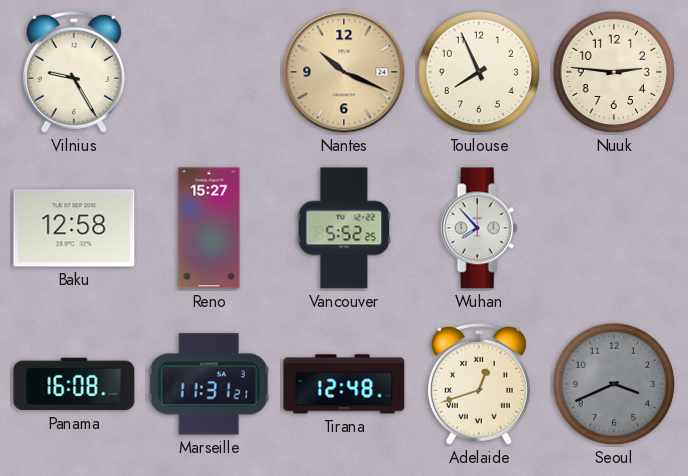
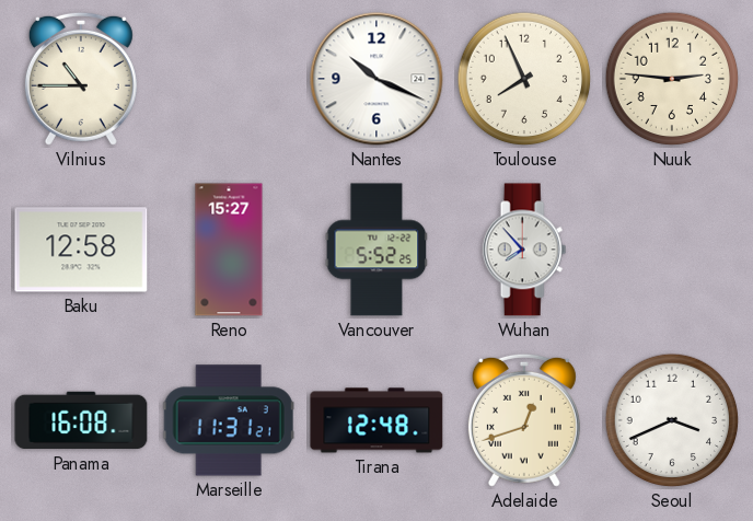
Vilnius: 9:25 -> 10:45 (81, 79)
Nantes dial: champagne -> white (376, 79)
Seoul dial: grey -> white (672, 420)
